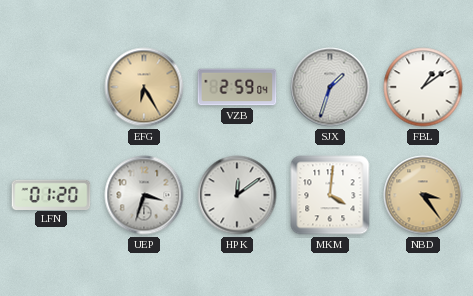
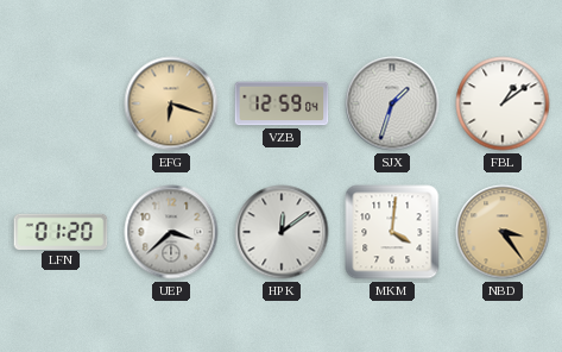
EFG: 6:25 -> 6:18 (171, 103)
VZB: 2:59 -> 12:59 (282, 103)
UEP: 3:33 -> 3:38 (171, 232)
